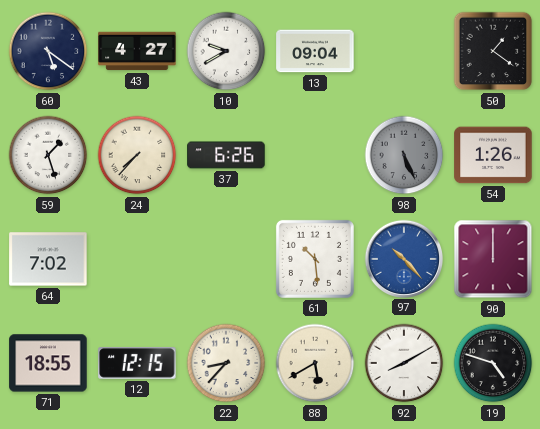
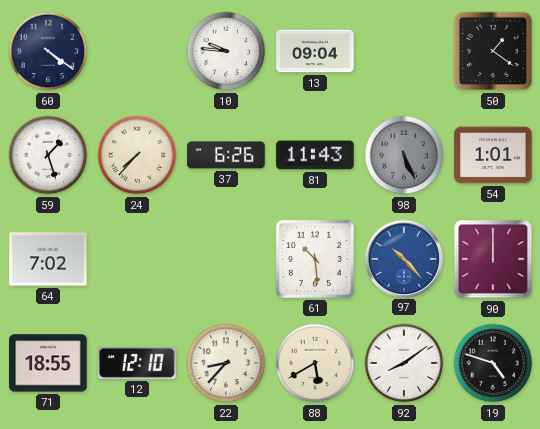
60: 5:21 -> 4:21 (48, 51)
43: 4:27 -> none (137, 51)
10: 9:40 -> 9:46 (226, 51)
81: none -> 11:43 (315, 155)
54: 1:26 -> 1:01 (493, 155)
12: 12:15 -> 12:10 (137, 364)
92: 8:10 -> 8:09 (404, 363)
